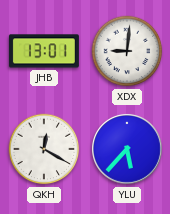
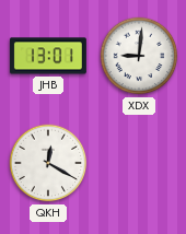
YLU: 5:37 -> none (127, 149)
